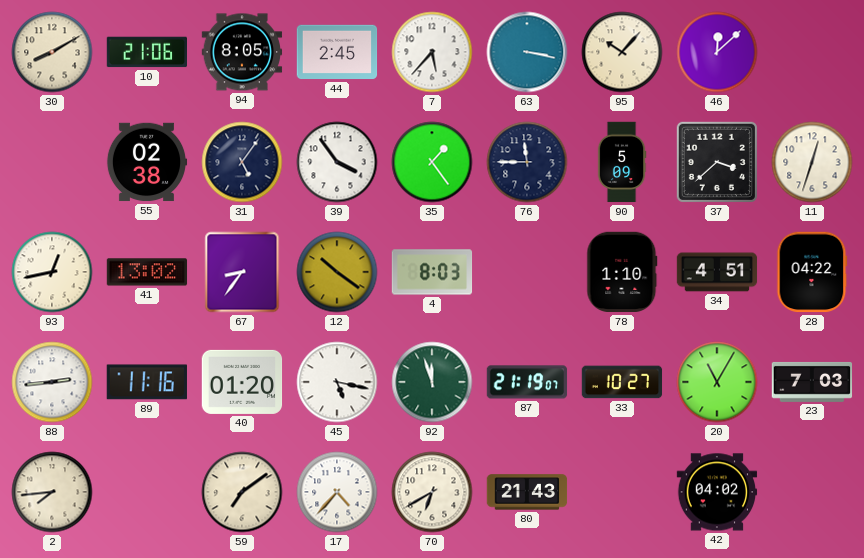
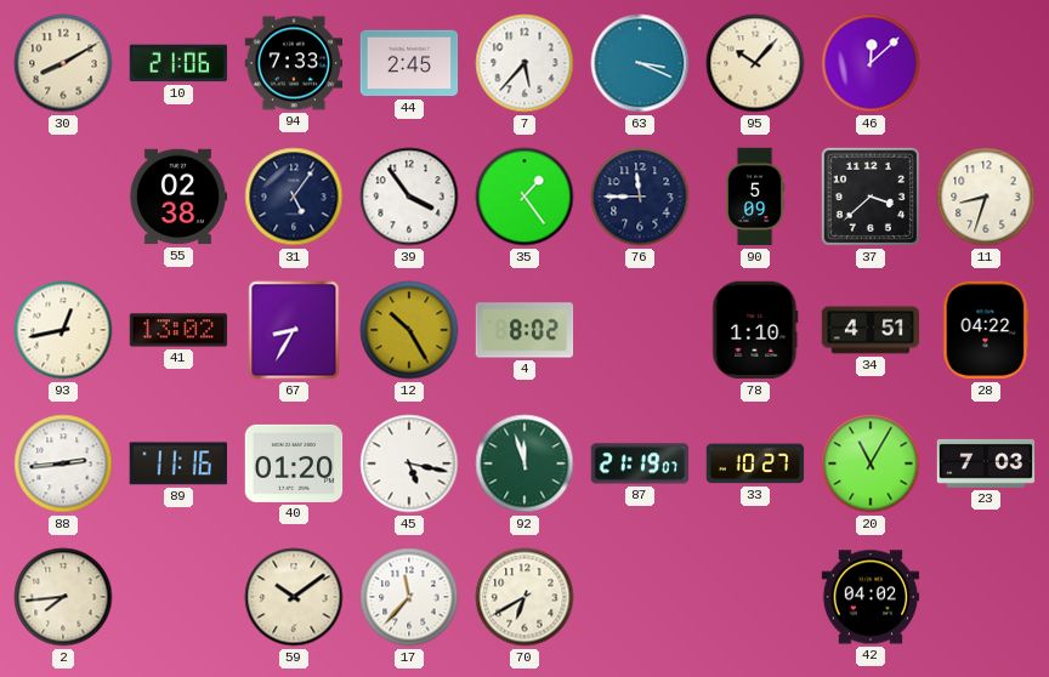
94: 8:05 -> 7:33 (294, 63)
63: 3:17 -> 3:19 (640, 63)
11: 12:33 -> 8:33 (986, 197)
67: 8:36 -> 8:35 (294, 330)
12: 10:21 -> 10:25 (409, 330)
4: 8:03 -> 8:02 (524, 330)
59: 7:09 -> 10:09 (294, 597)
17: 4:37 -> 11:37 (409, 597)
80: 21:43 -> none (527, 492)
